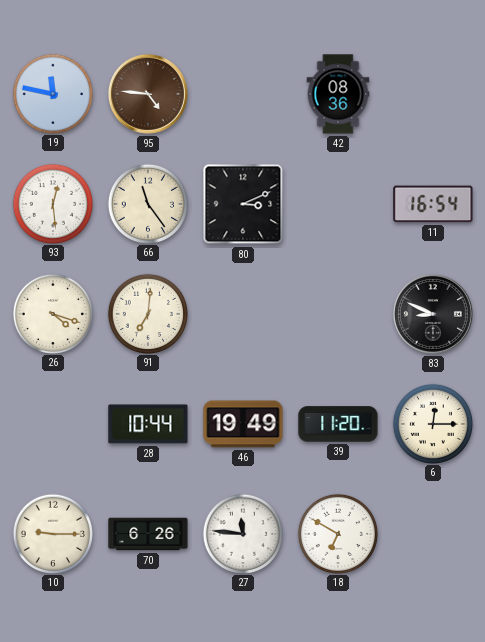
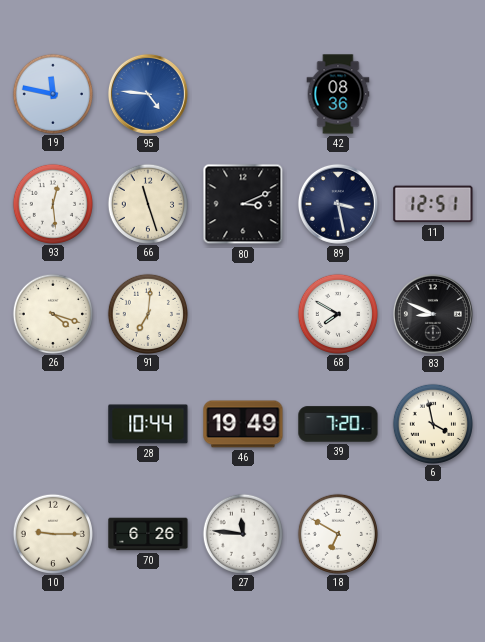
95 dial: brown -> blue (148, 94)
66: 11:24 -> 11:27 (147, 203)
89: none -> 3:28 (338, 204)
11: 16:54 -> 12:51 (433, 204)
68: none -> 7:50 (337, 313)
39: 11:20 -> 7:20 (338, 424)
6: 12:15 -> 3:58 (432, 423)
